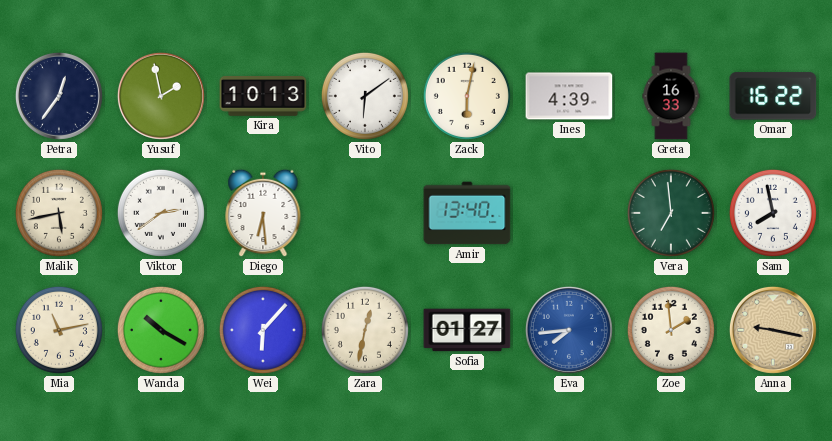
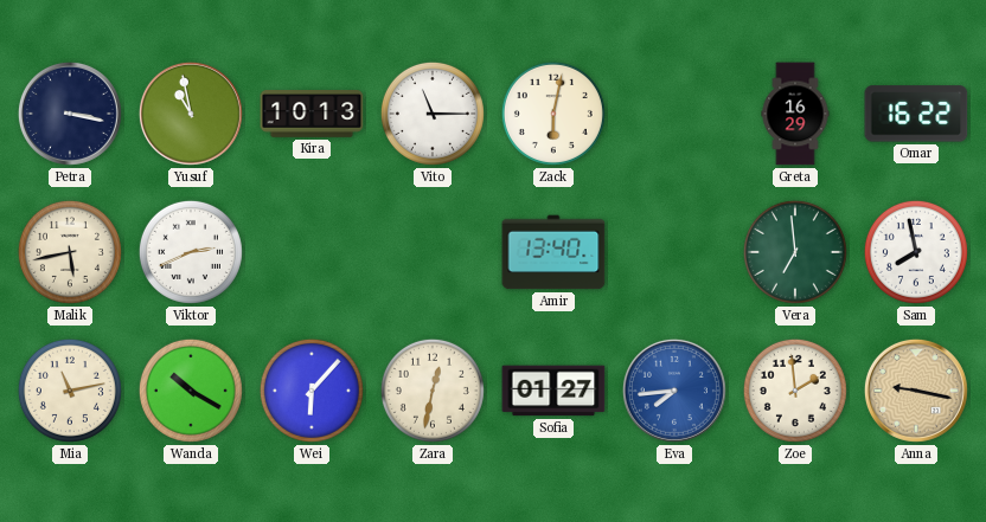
Petra: 12:36 -> 3:17 (70, 114)
Yusuf: 1:58 -> 10:58 (191, 114)
Vito: 6:09 -> 11:15 (433, 114)
Ines: 4:39 -> none (569, 96)
Greta: 16:33 -> 16:29 (795, 114)
Viktor: 2:39 -> 2:41 (191, 252)
Diego: 6:29 -> none (263, 213)
